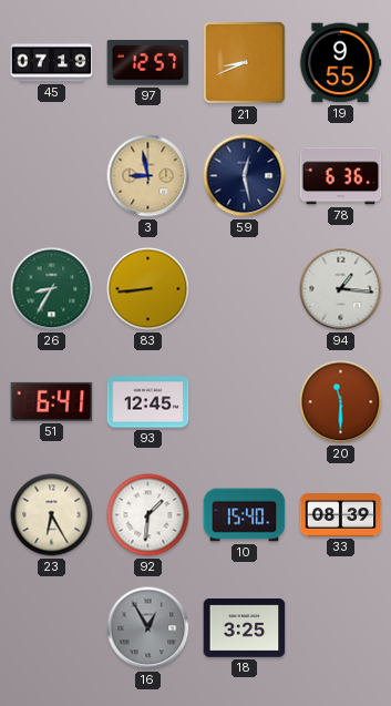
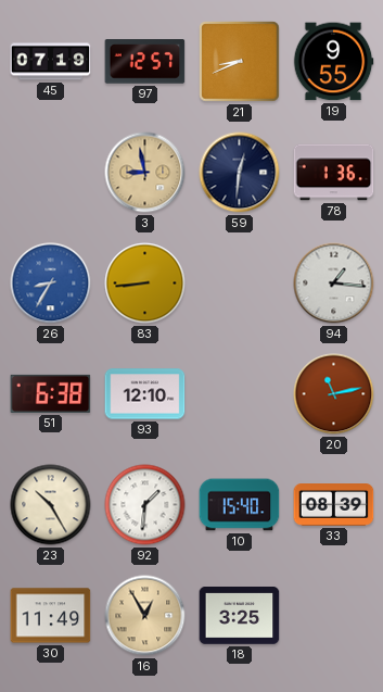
59: 12:28 -> 12:31 (240, 173)
78: 6:36 -> 1:36 (334, 173)
26 dial: green -> blue (51, 284)
51: 6:41 -> 6:38 (51, 393)
93: 12:45 -> 12:10 (145, 394)
20: 11:30 -> 11:13 (334, 394)
23: 6:25 -> 10:25 (51, 505)
30: none -> 11:49 (51, 616)
16 dial: grey -> champagne (145, 616)
